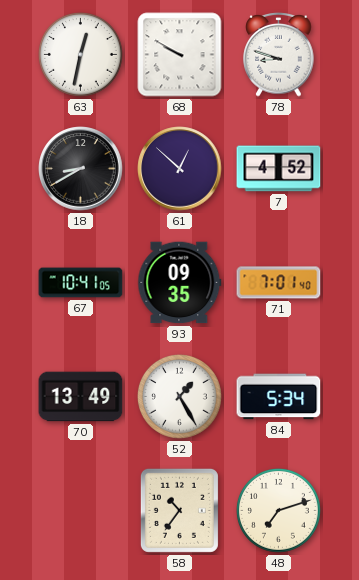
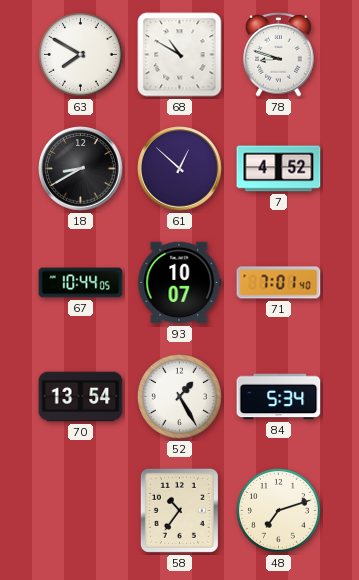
63: 12:32 -> 7:50 (81, 55)
68: 9:50 -> 10:50 (180, 55)
67: 10:41 -> 10:44 (81, 283)
93: 09:35 -> 10:07 (180, 283)
70: 13:49 -> 13:54 (81, 397)
